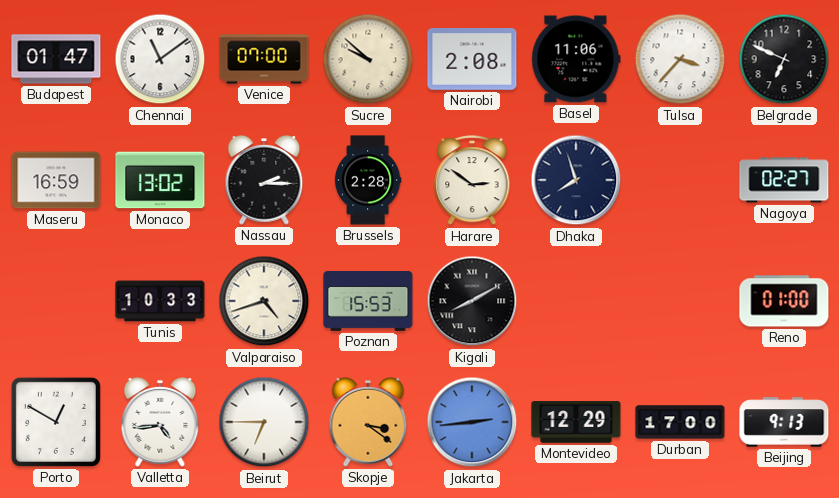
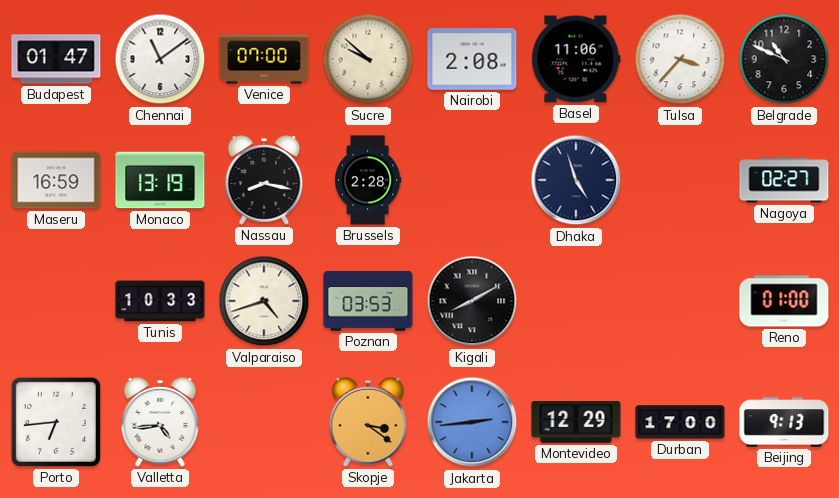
Belgrade: 6:49 -> 10:49 (784, 59)
Monaco: 13:02 -> 13:19 (160, 180)
Nassau: 2:15 -> 8:17 (264, 181)
Harare: 2:51 -> none (472, 181)
Dhaka: 7:57 -> 4:57 (576, 180)
Poznan: 15:53 -> 03:53 (368, 301)
Porto: 12:50 -> 6:44 (56, 422)
Beirut: 6:45 -> none (264, 422)
